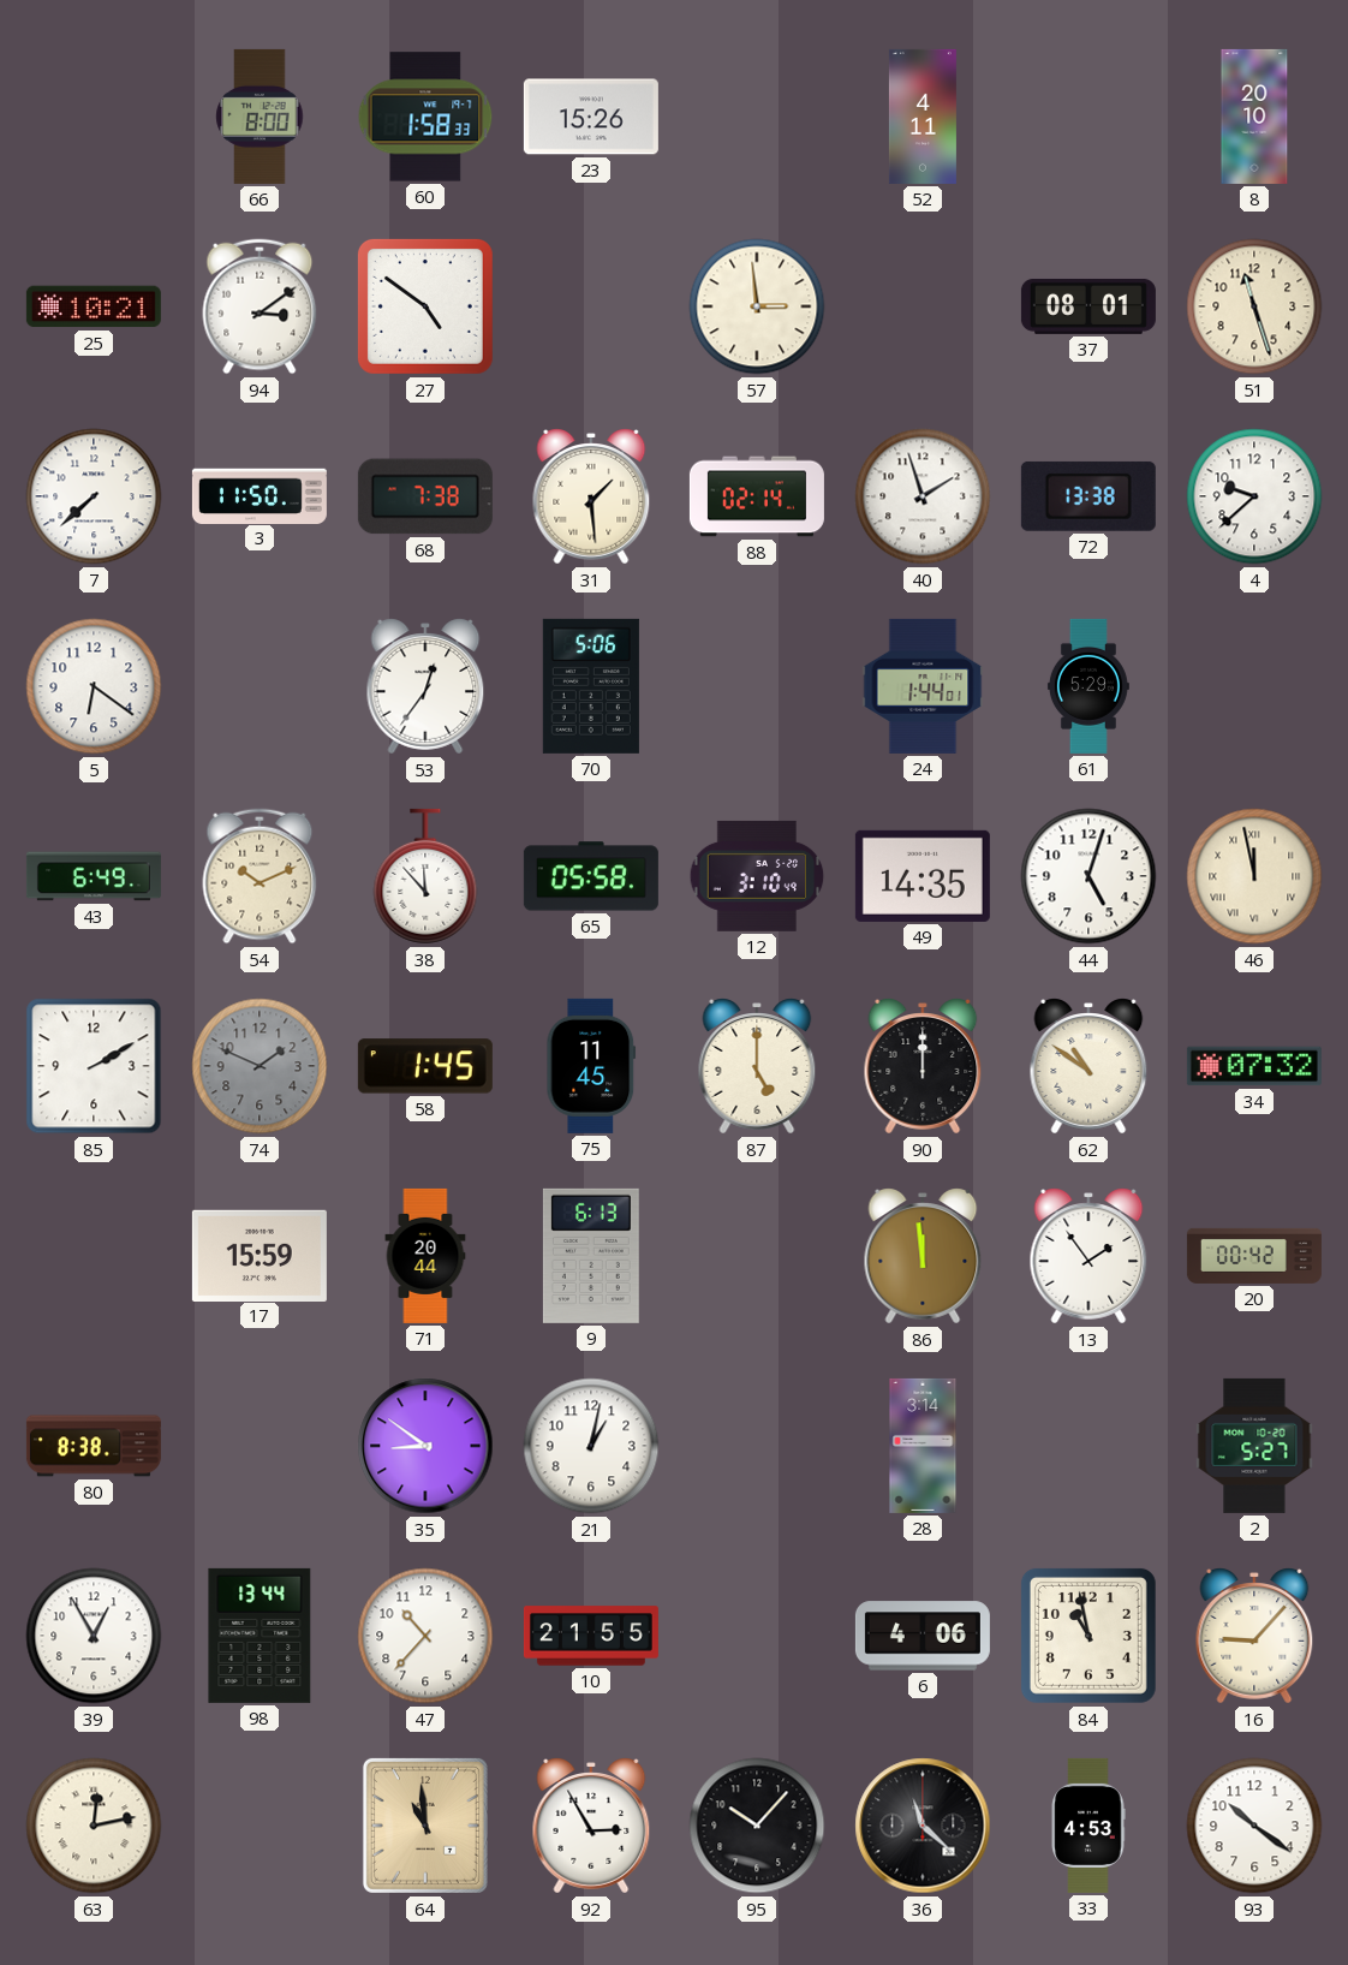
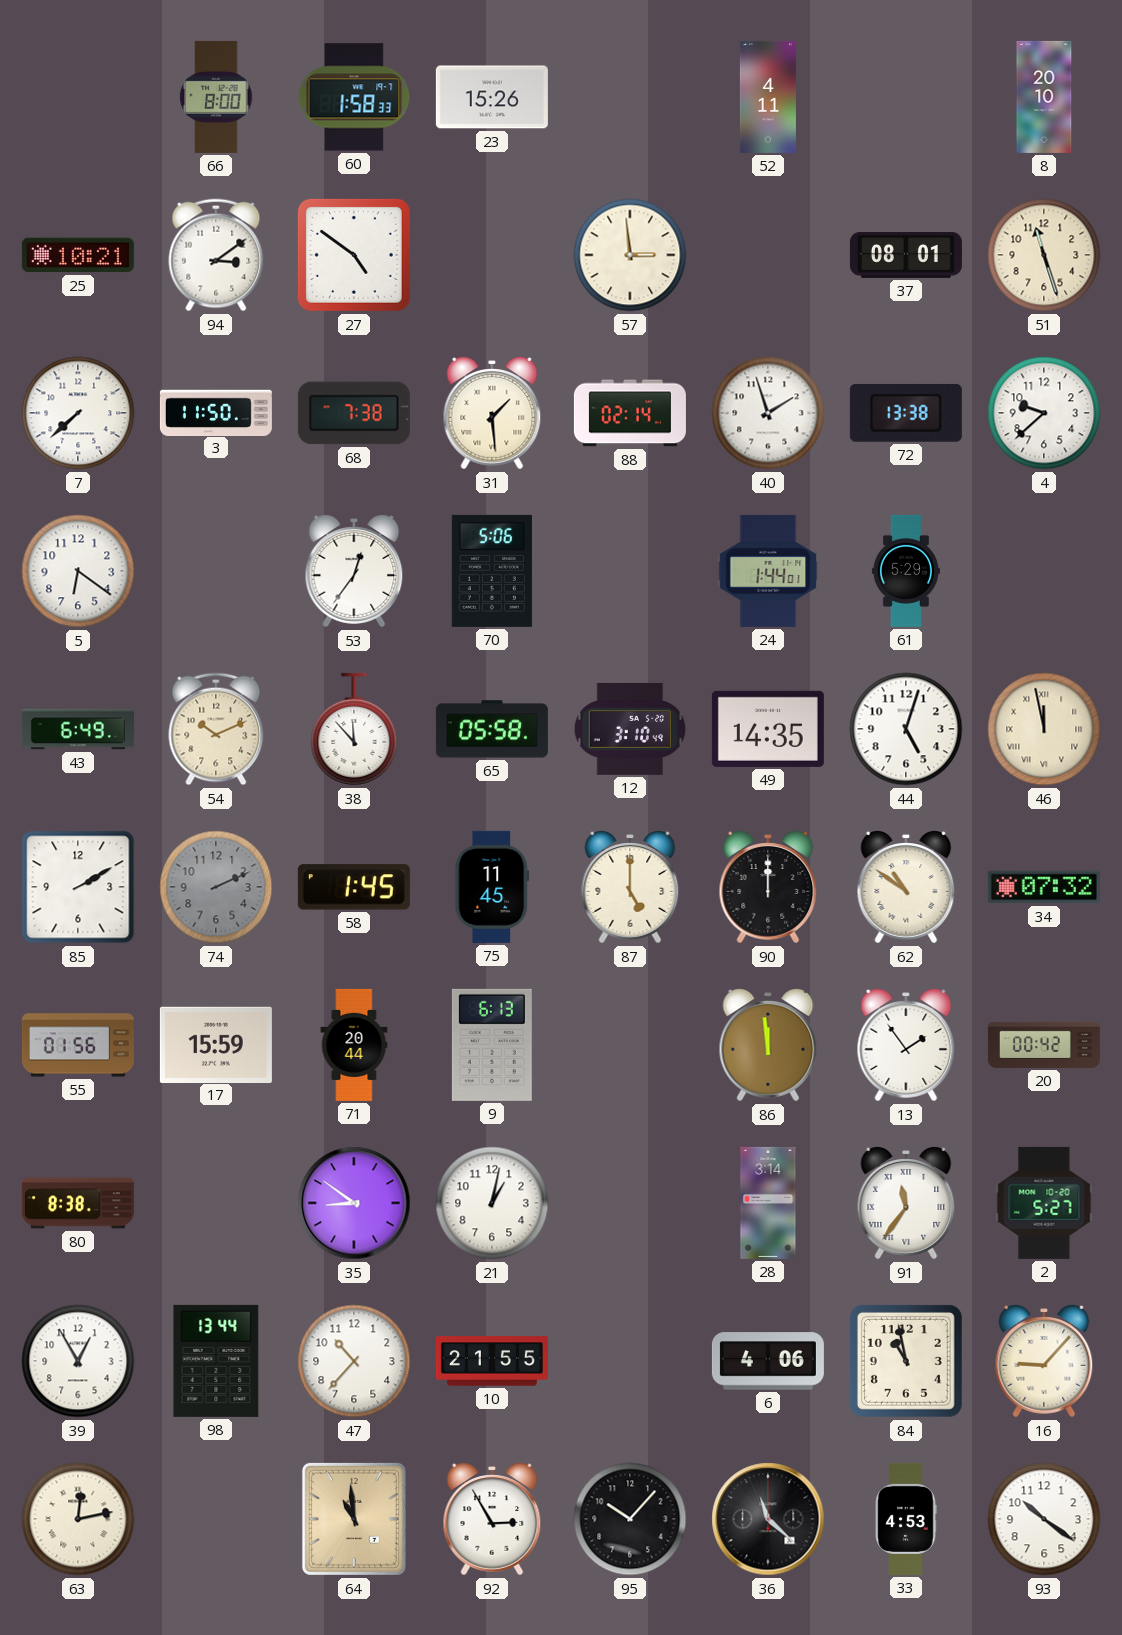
74: 1:49 -> 2:11 (216, 887)
55: none -> 01:56 (78, 1045)
91: none -> 11:36 (906, 1203)
